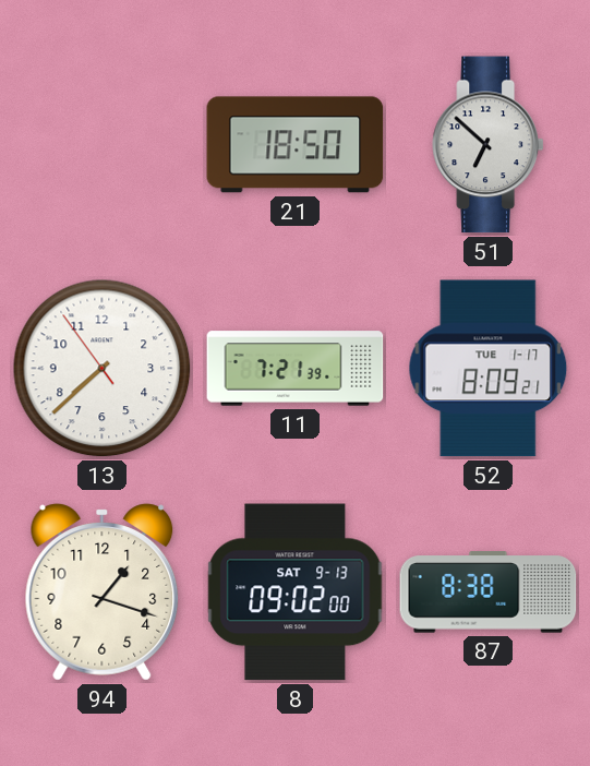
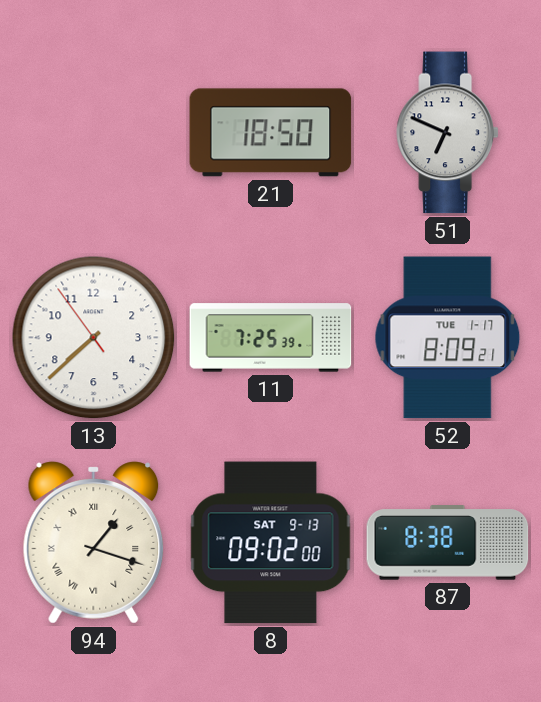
51: 6:52 -> 6:49 (448, 133)
11: 7:21 -> 7:25 (271, 338)
94 numerals: Arabic -> Roman (94, 543)
